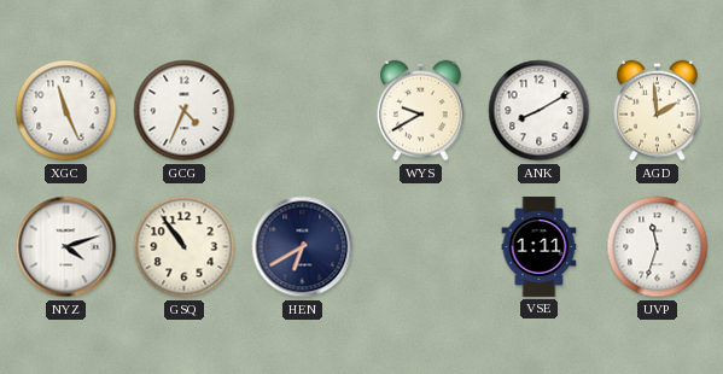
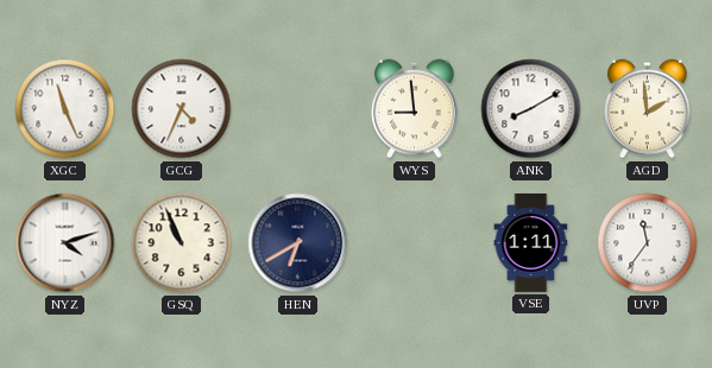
WYS: 9:40 -> 8:59 (415, 109)
GSQ: 10:54 -> 10:56 (182, 243)
UVP: 11:33 -> 11:36 (648, 243)
